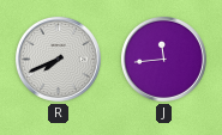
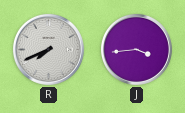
J: 11:44 -> 3:44 (136, 49)
